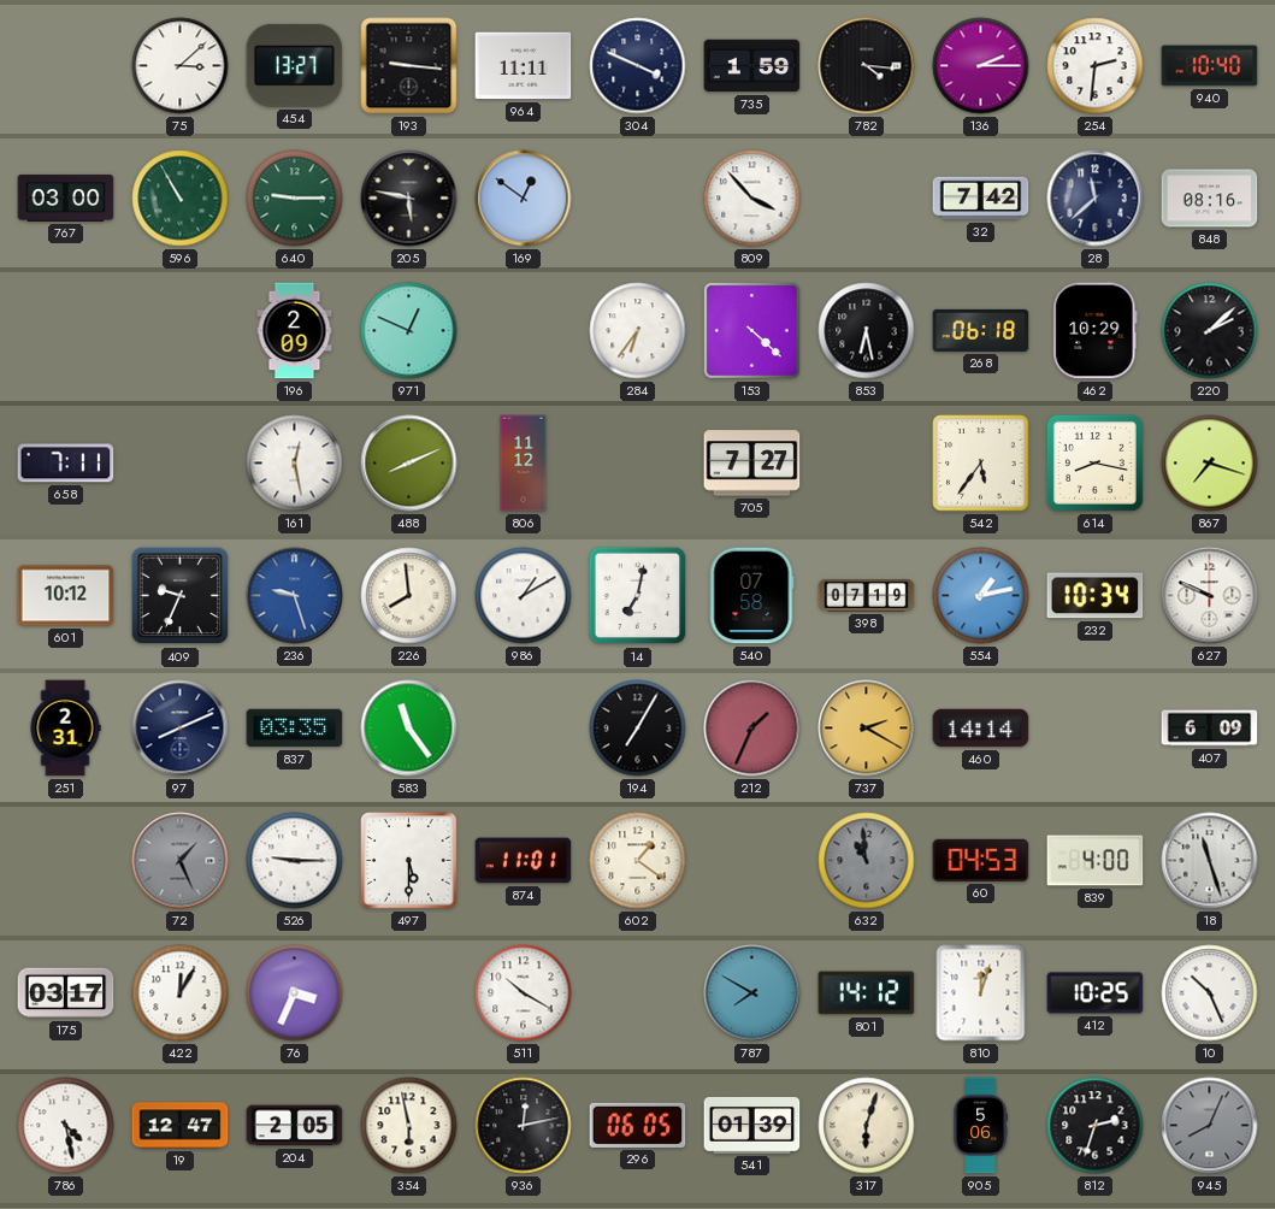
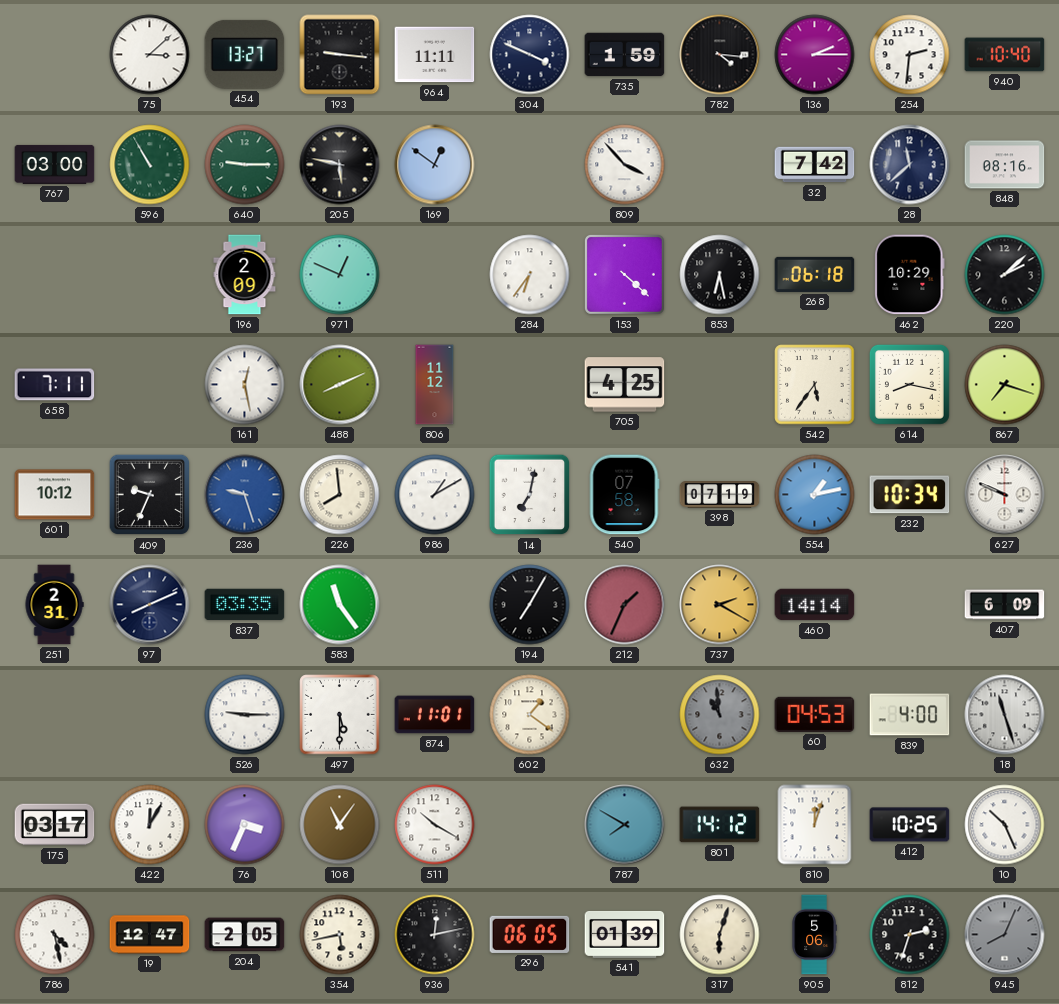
705: 7:27 -> 4:25 (625, 385)
72: 1:26 -> none (181, 861)
108: none -> 11:06 (340, 825)
354: 5:58 -> 5:43 (340, 935)
